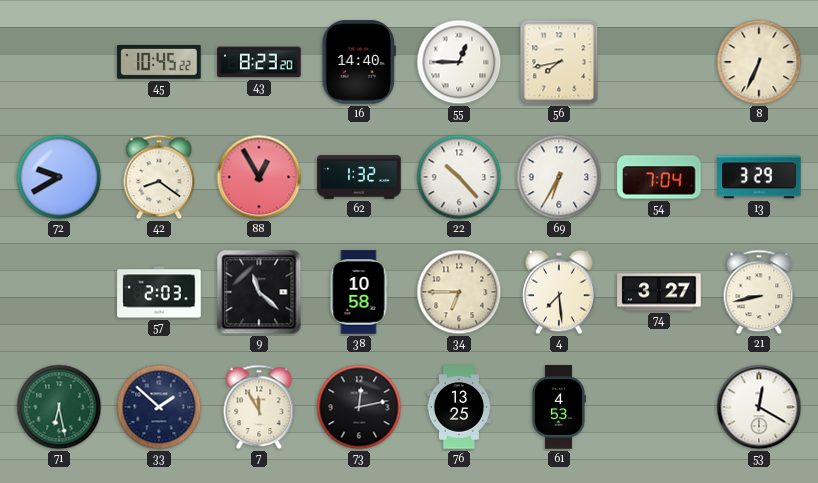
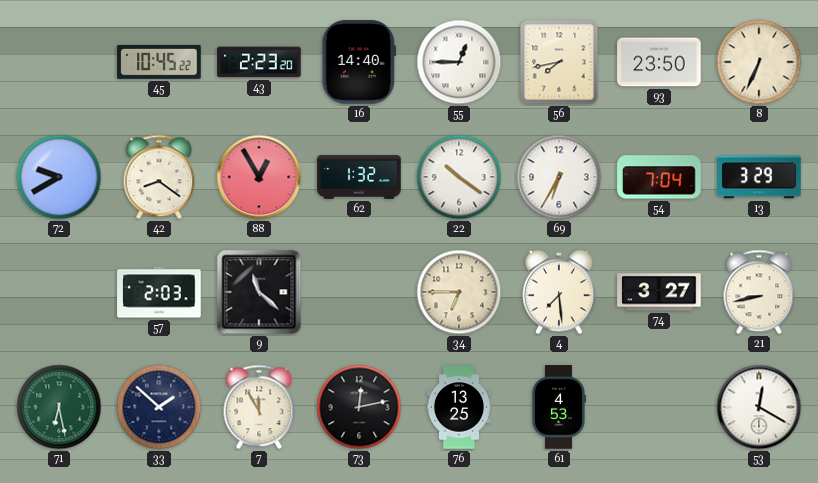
43: 8:23 -> 2:23 (259, 62)
93: none -> 23:50 (659, 62)
22: 10:23 -> 10:21 (459, 177)
38: 10:58 -> none (359, 292)
